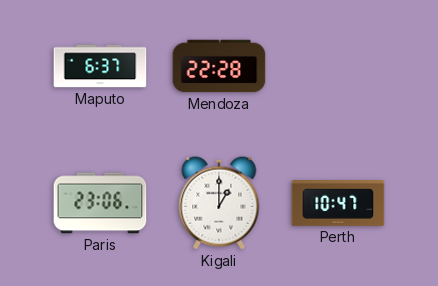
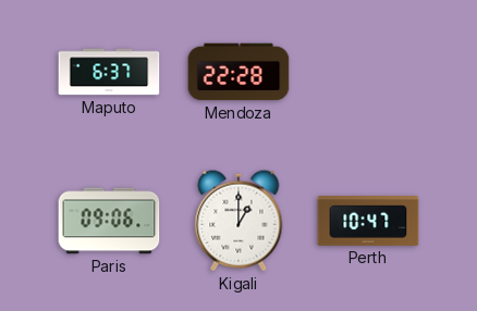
Paris: 23:06 -> 09:06 (109, 221)
